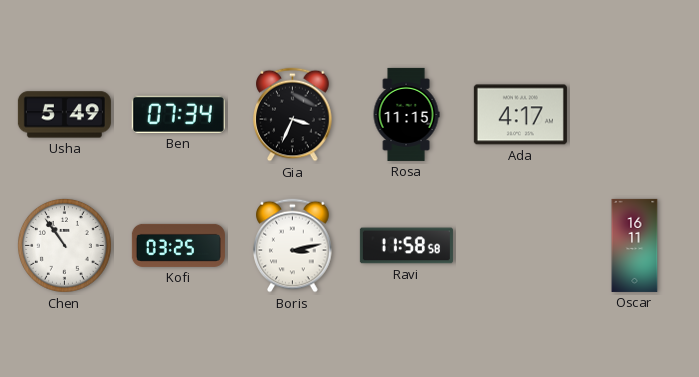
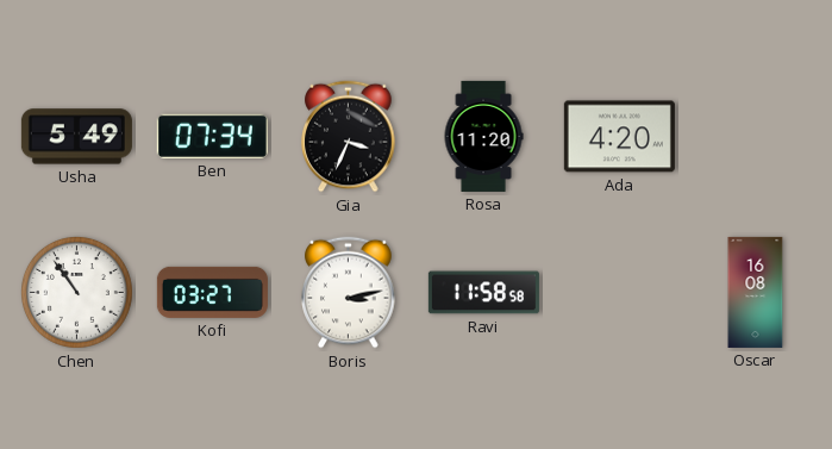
Rosa: 11:15 -> 11:20 (483, 136)
Ada: 4:17 -> 4:20 (619, 137)
Kofi: 03:25 -> 03:27 (212, 292)
Oscar: 16:11 -> 16:08 (756, 292)
